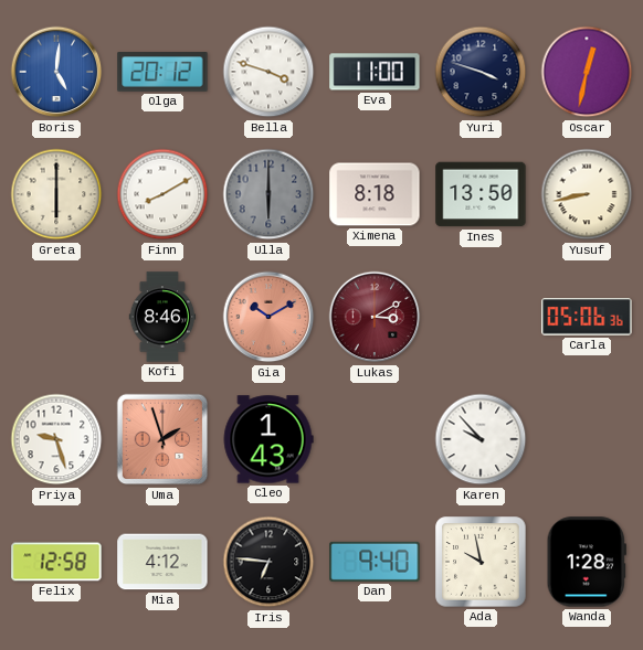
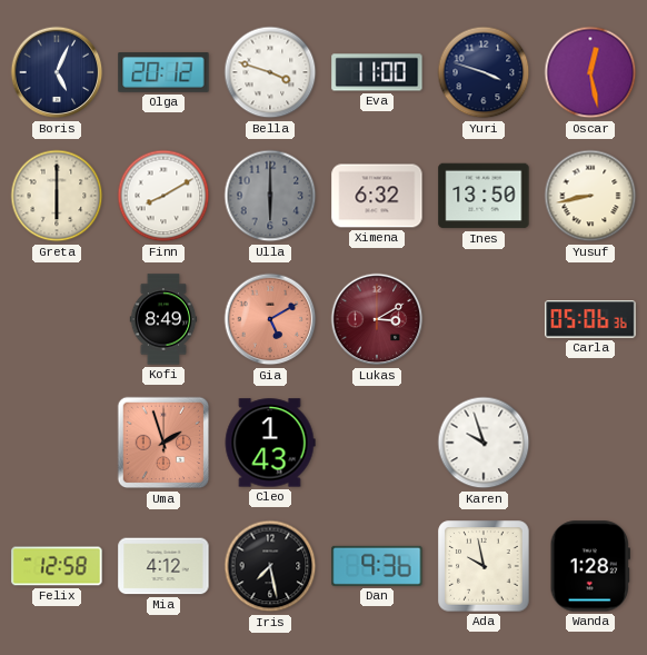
Boris: 5:01 -> 5:04 (57, 72)
Boris dial: blue -> navy (57, 72)
Oscar: 12:32 -> 12:28 (590, 72)
Ximena: 8:18 -> 6:32 (377, 196)
Kofi: 8:46 -> 8:49 (163, 319)
Gia: 10:10 -> 5:10 (270, 319)
Priya: 9:27 -> none (56, 439)
Karen: 9:53 -> 9:57 (484, 443)
Iris: 6:46 -> 7:28 (270, 566)
Dan: 9:40 -> 9:36 (377, 566)
